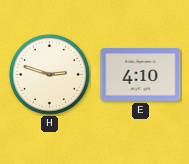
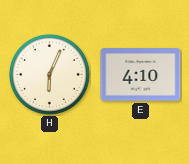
H: 2:48 -> 6:04 (49, 74)
